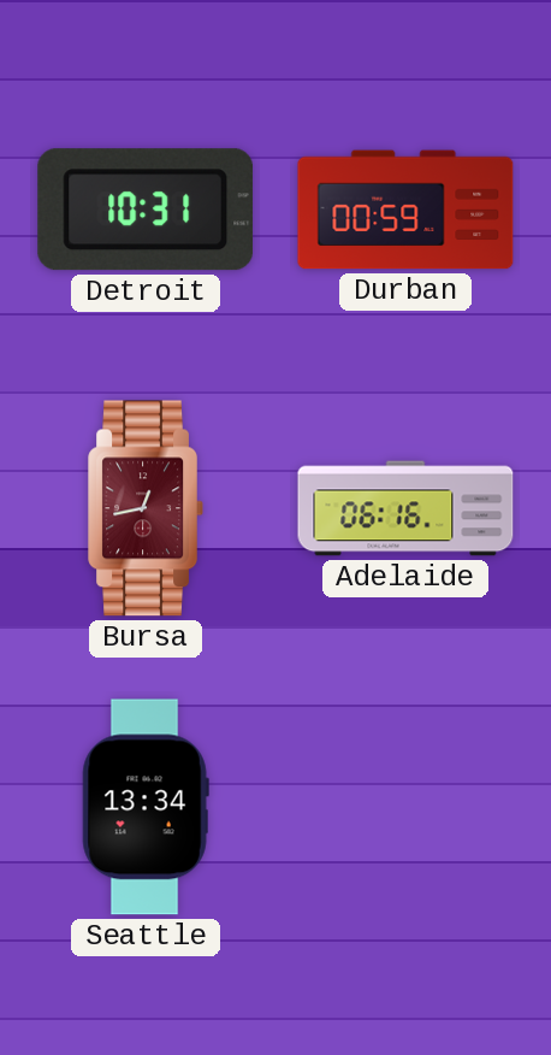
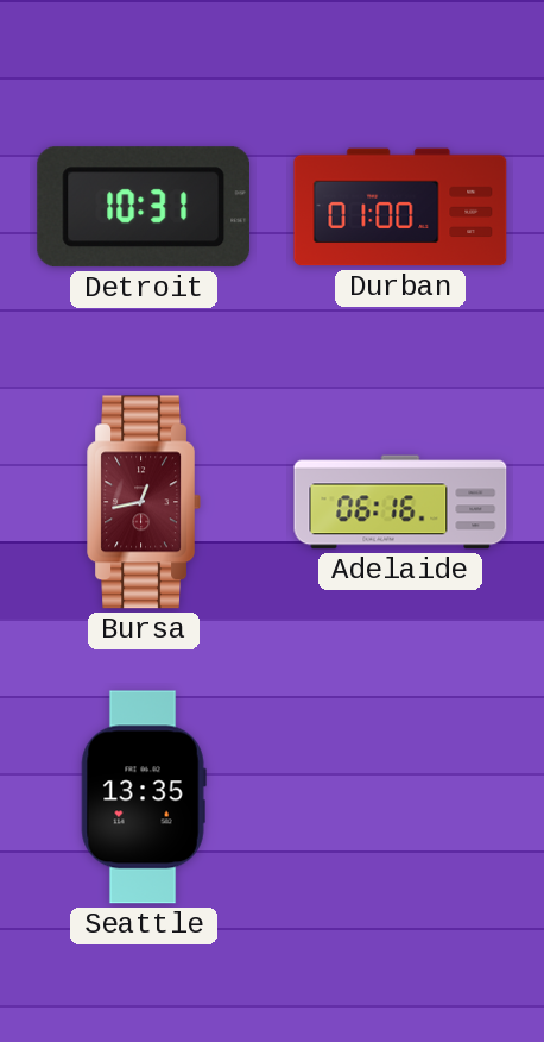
Durban: 00:59 -> 01:00 (400, 207)
Seattle: 13:34 -> 13:35 (144, 797)
